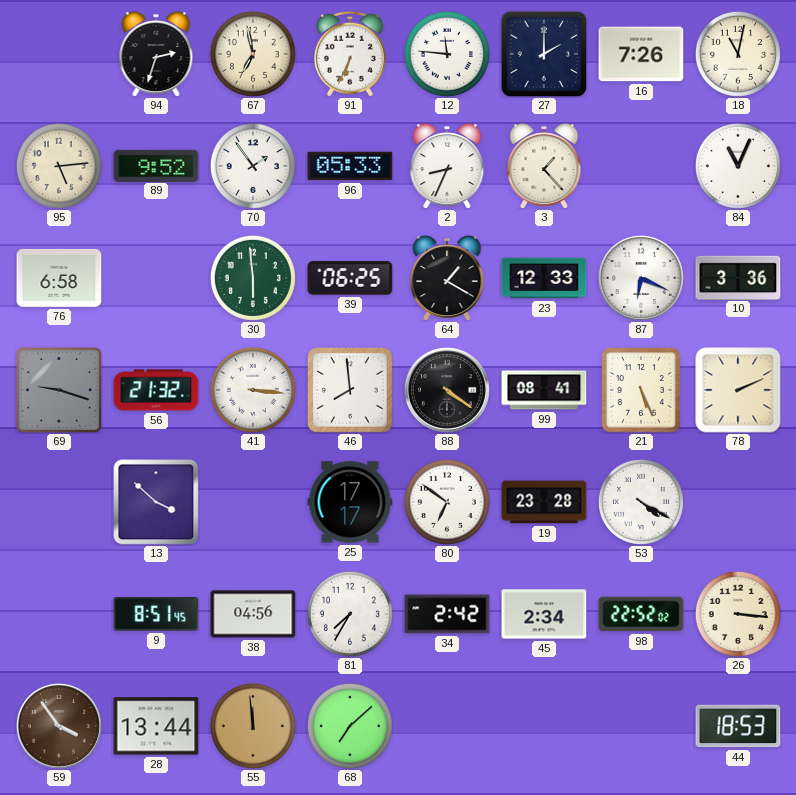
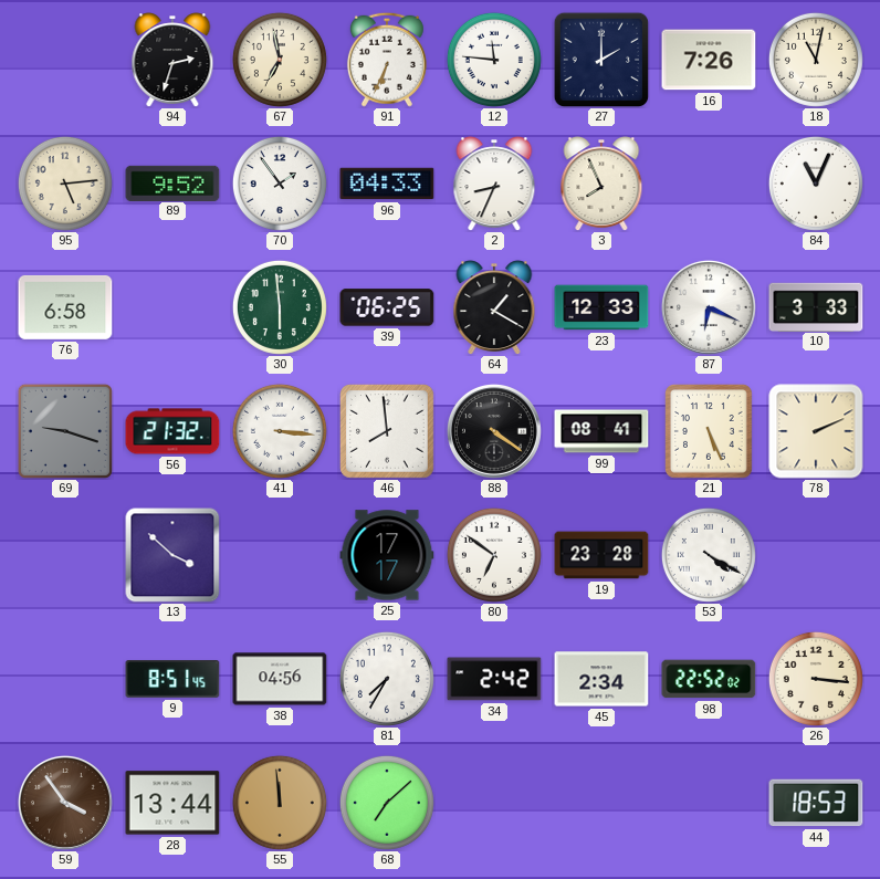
96: 05:33 -> 04:33 (387, 184)
3: 1:23 -> 7:56 (601, 184)
10: 3:36 -> 3:33 (816, 306)
